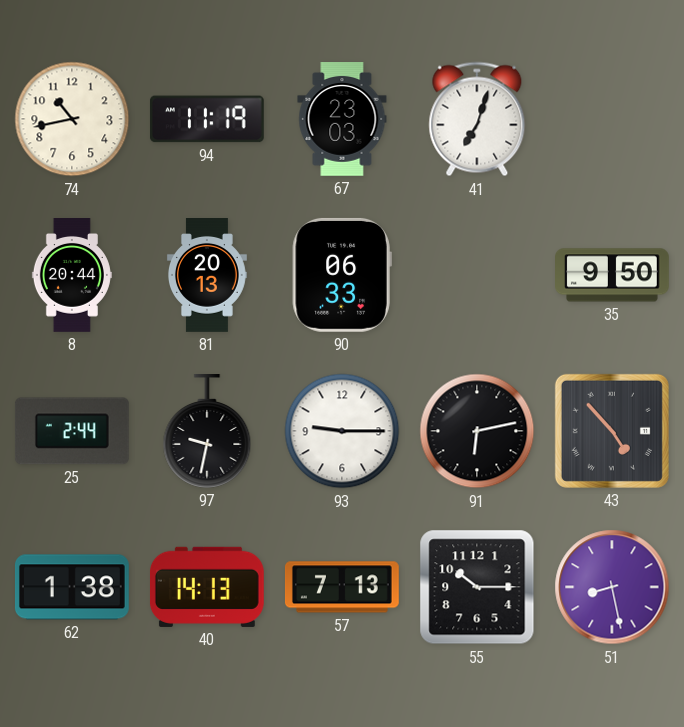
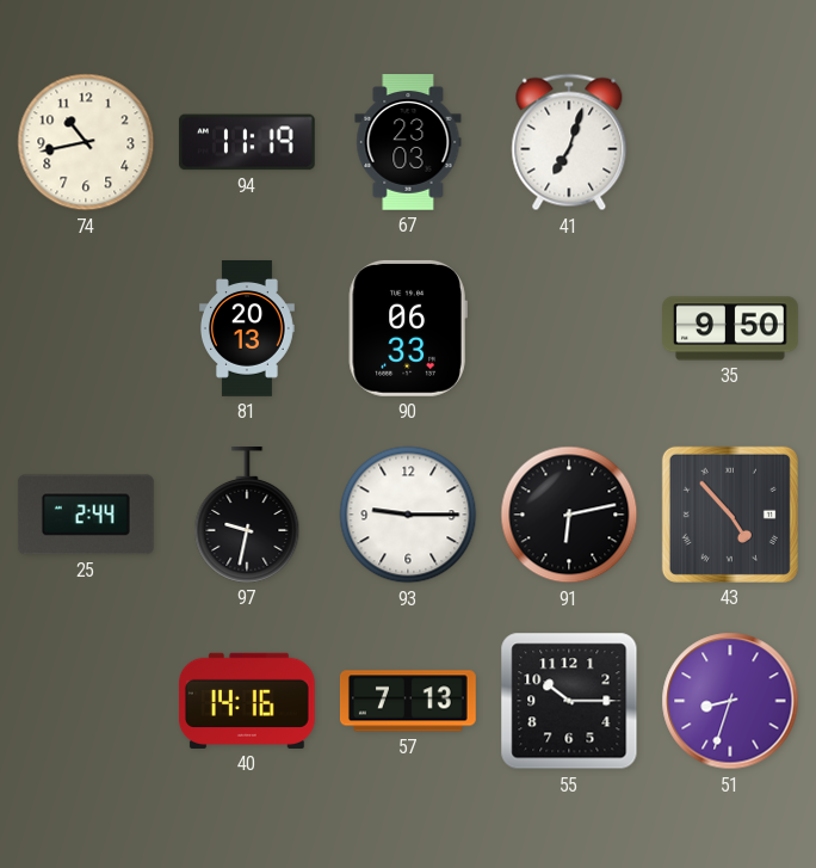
8: 20:44 -> none (72, 276)
62: 1:38 -> none (72, 587)
40: 14:13 -> 14:16 (247, 701)
51: 8:28 -> 8:33 (730, 701)
